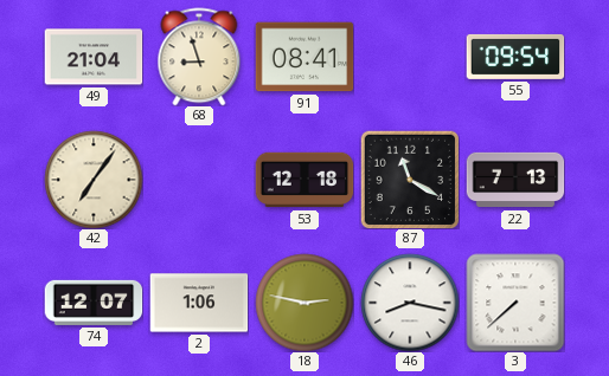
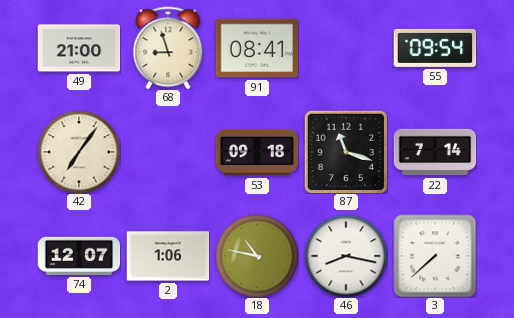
49: 21:04 -> 21:00 (79, 48)
53: 12:18 -> 09:18 (257, 152)
87: 11:20 -> 11:18 (346, 152)
22: 7:13 -> 7:14 (435, 152)
18: 2:47 -> 10:47 (257, 256)
